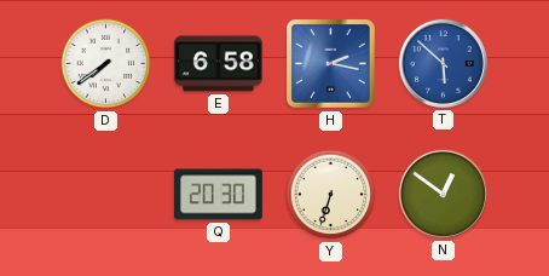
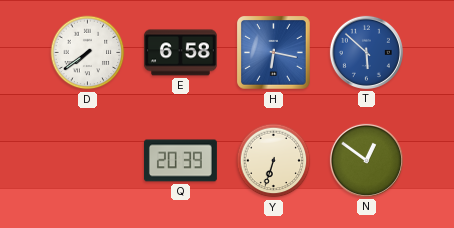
H: 2:17 -> 6:17 (274, 53)
Q: 20:30 -> 20:39 (180, 161)
